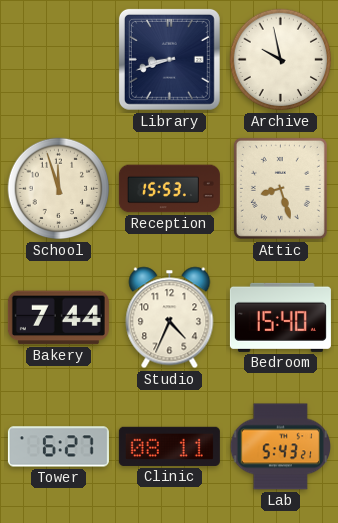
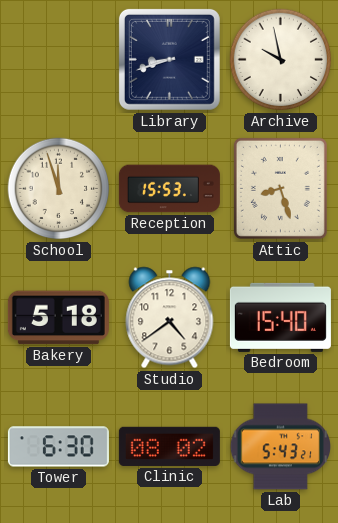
Bakery: 7:44 -> 5:18 (58, 318)
Studio: 4:34 -> 4:39 (170, 318)
Tower: 6:27 -> 6:30 (58, 447)
Clinic: 08:11 -> 08:02 (169, 446)
